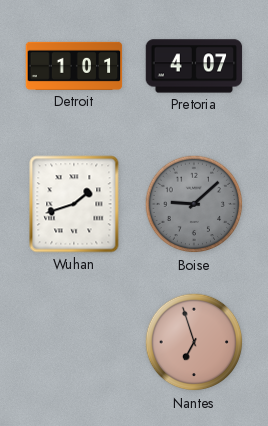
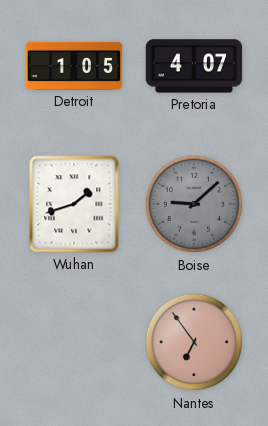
Detroit: 1:01 -> 1:05 (74, 66)
Nantes: 6:57 -> 6:54 (194, 342)
